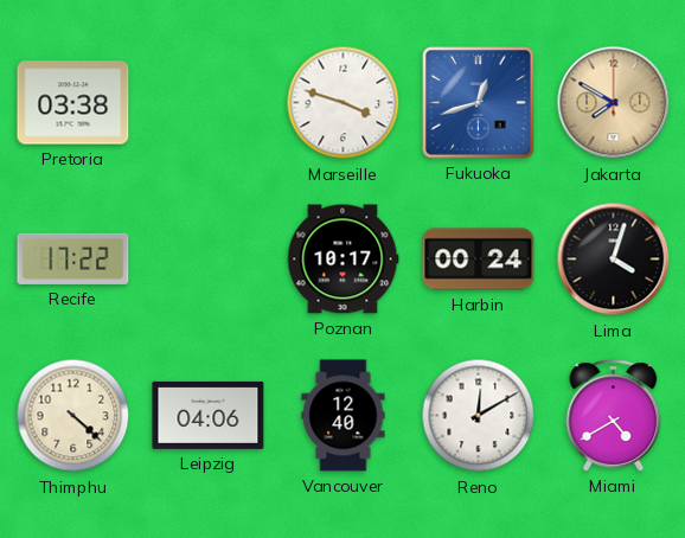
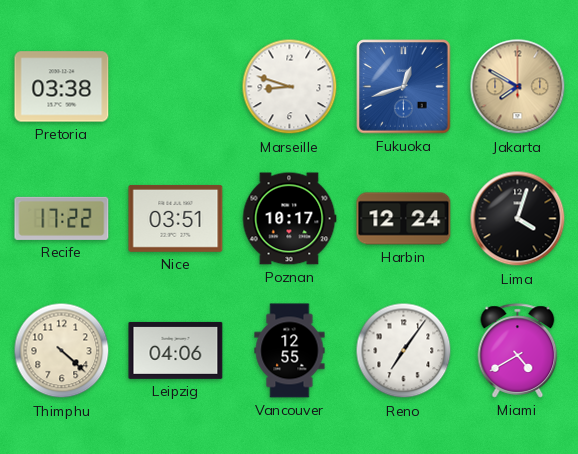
Marseille: 3:48 -> 8:48 (290, 87)
Nice: none -> 03:51 (176, 218)
Harbin: 00:24 -> 12:24 (404, 219)
Vancouver: 12:40 -> 12:55 (290, 351)
Reno: 12:10 -> 7:06 (404, 351)
